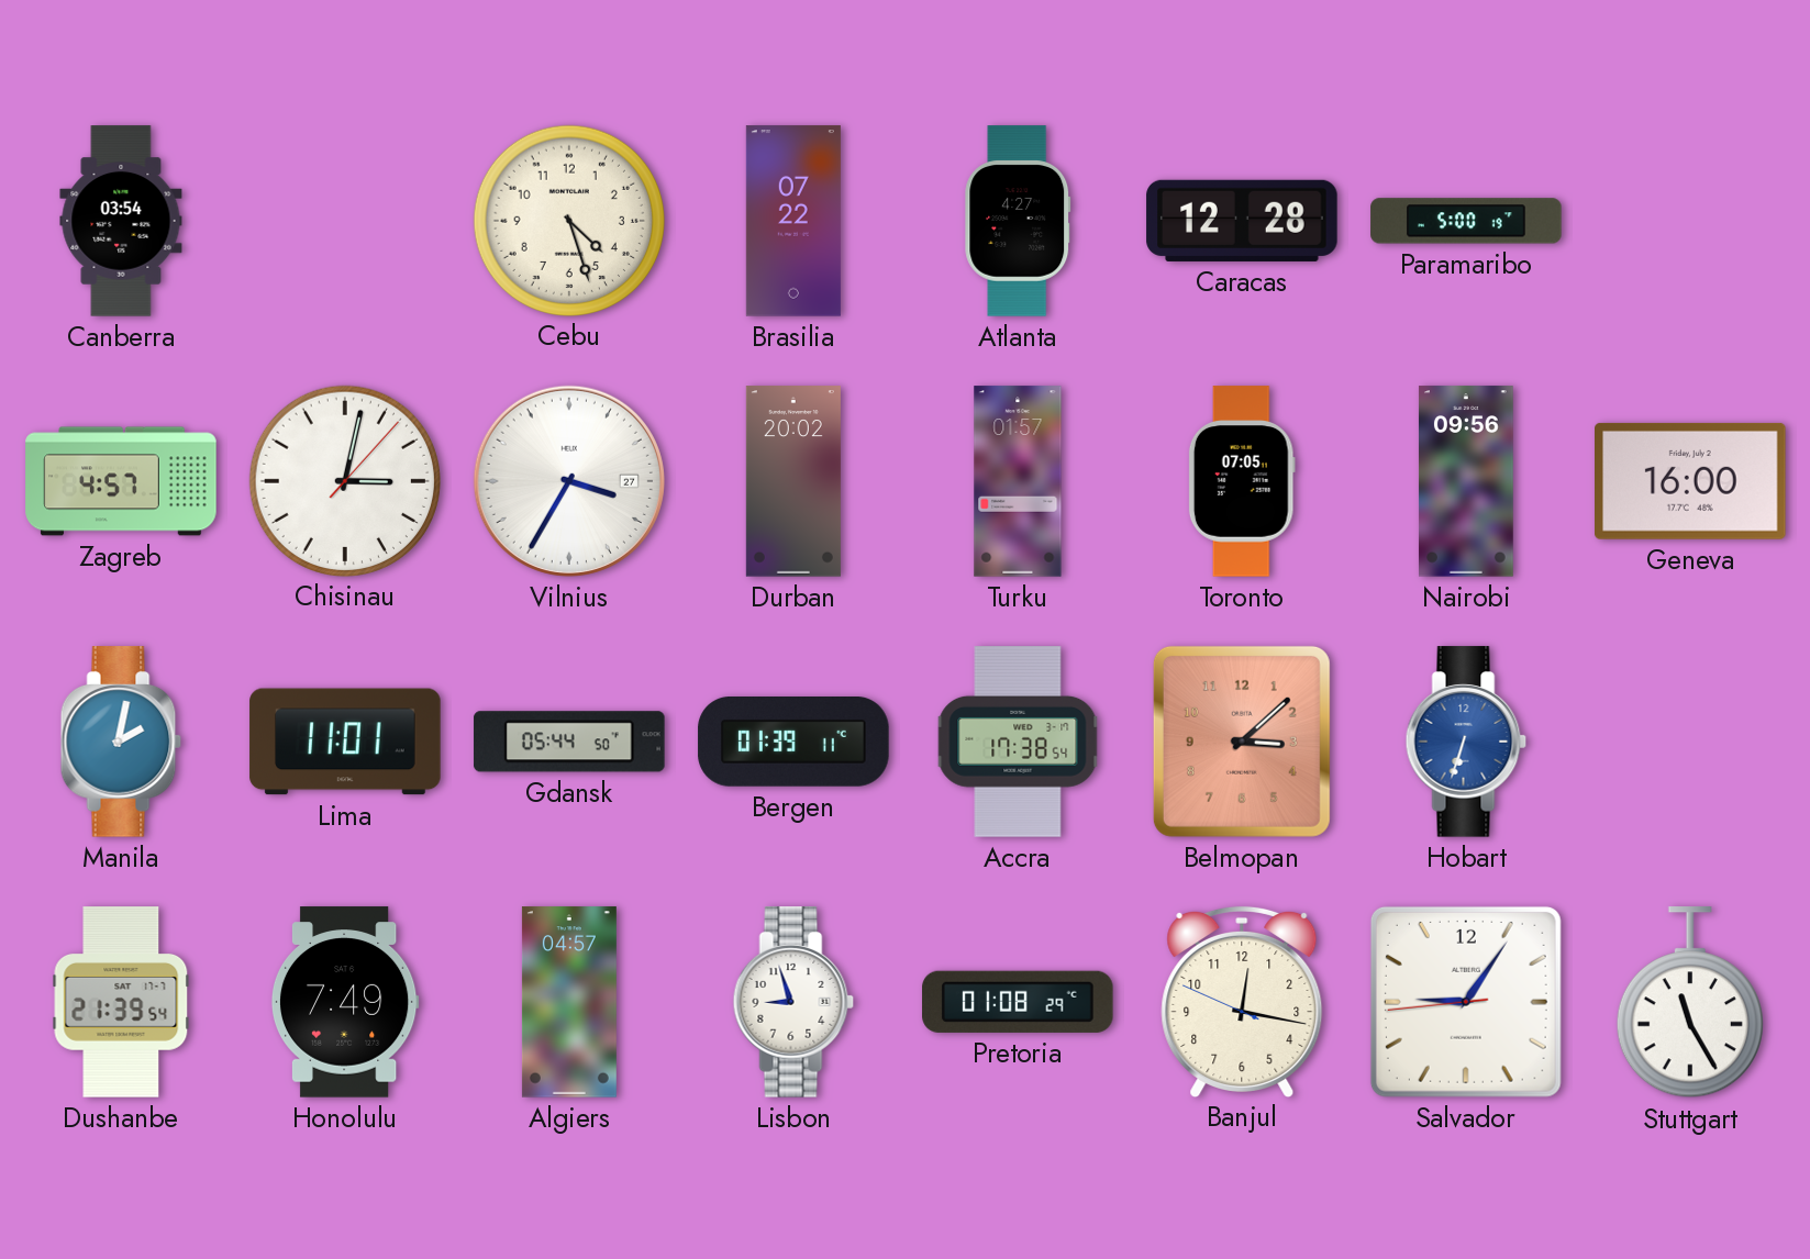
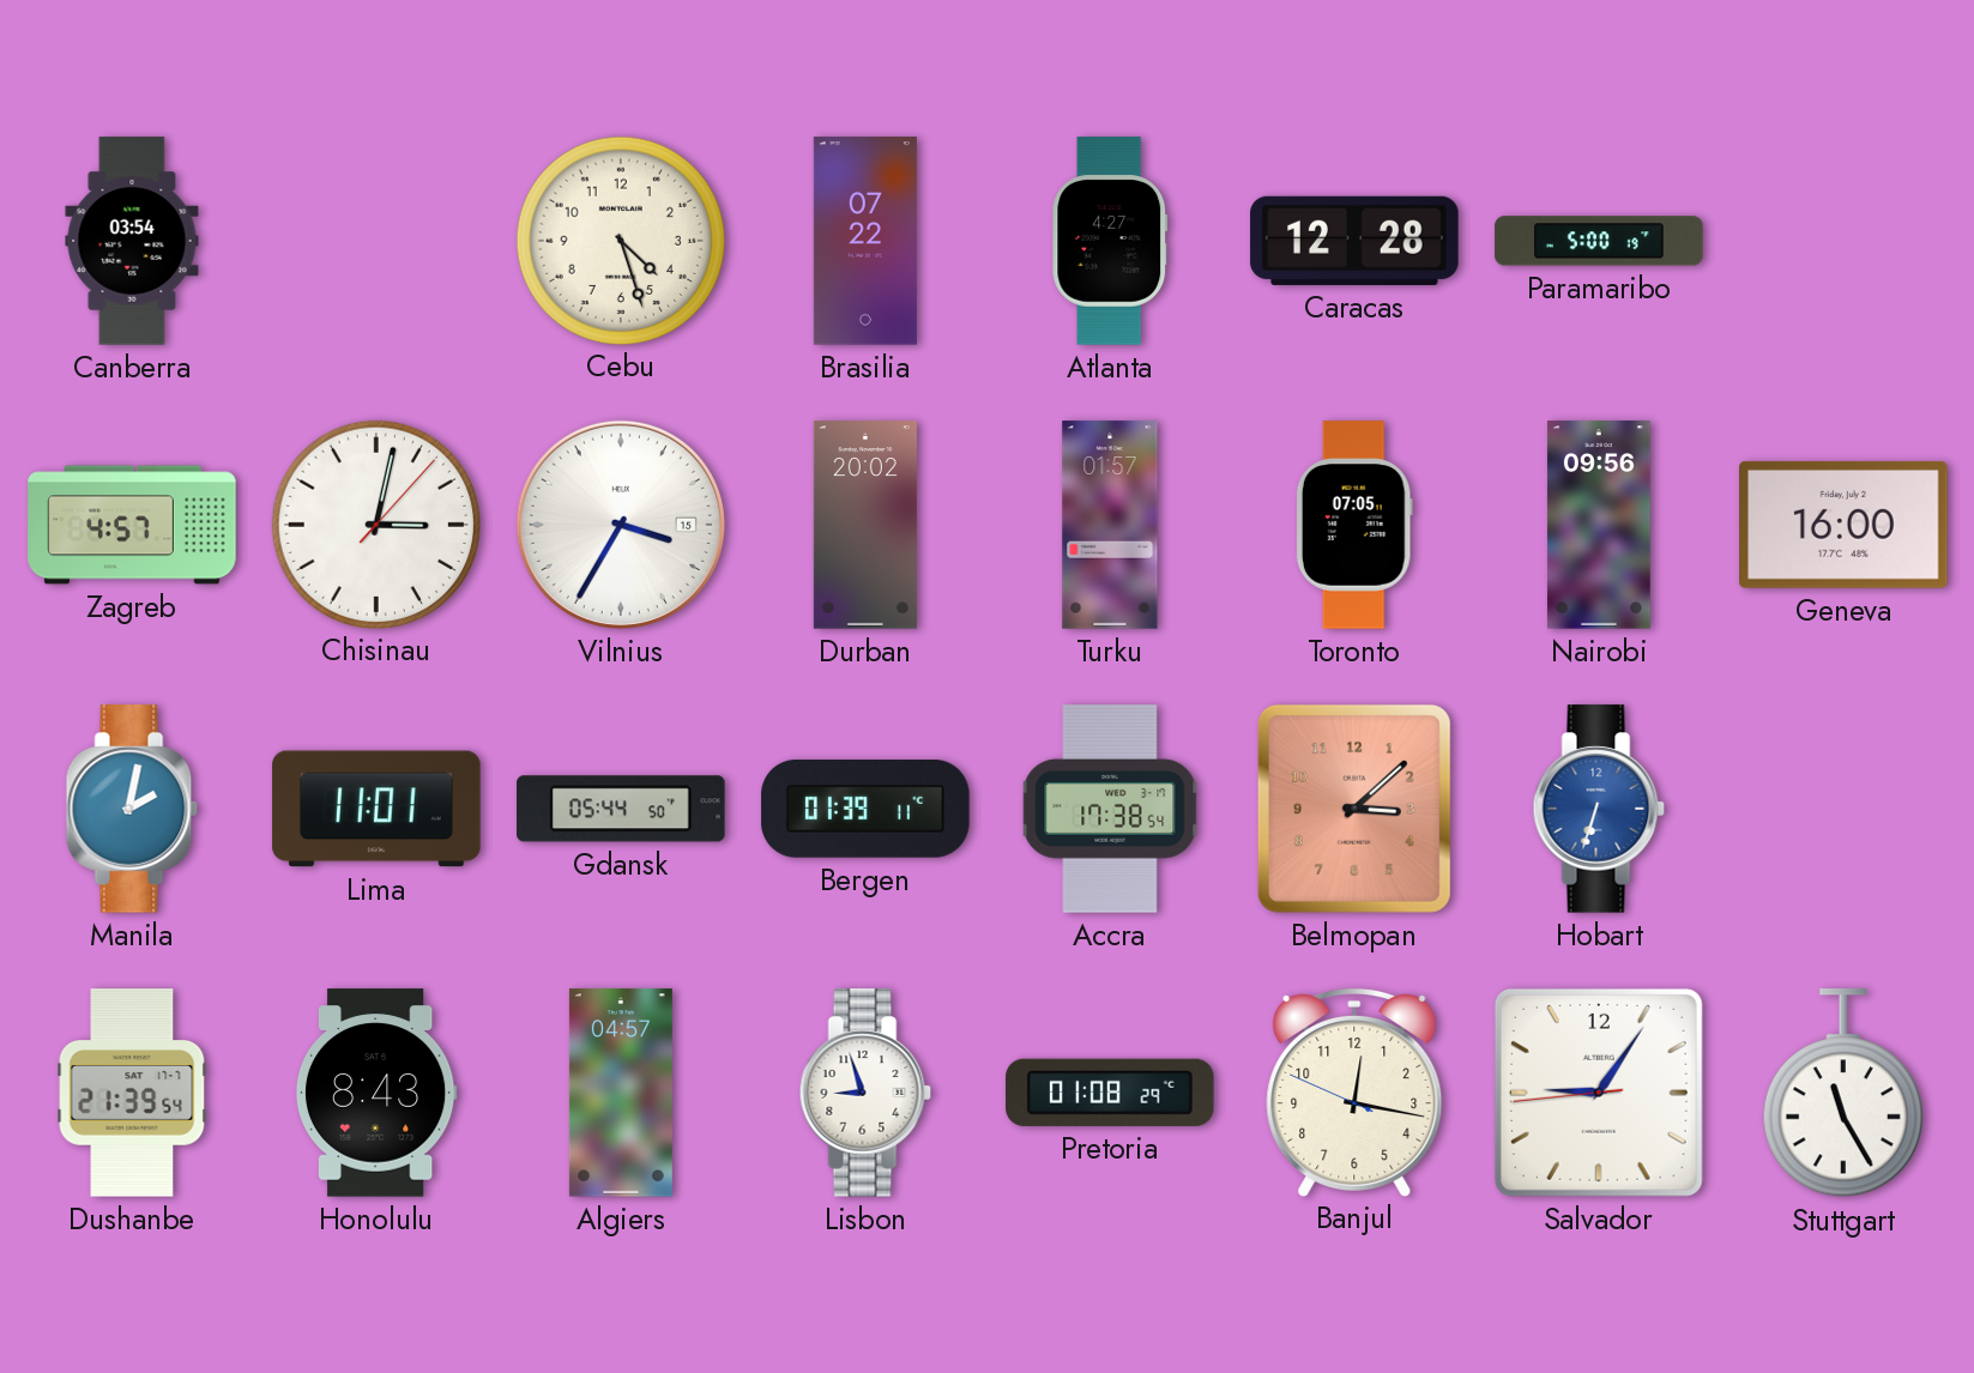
Vilnius date: 27 -> 15 (621, 525)
Honolulu: 7:49 -> 8:43 (376, 1093)
